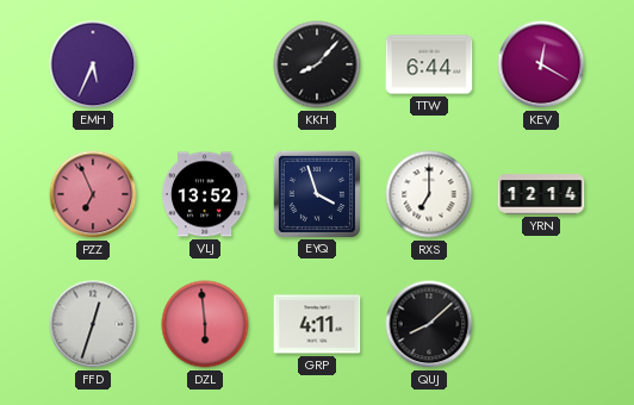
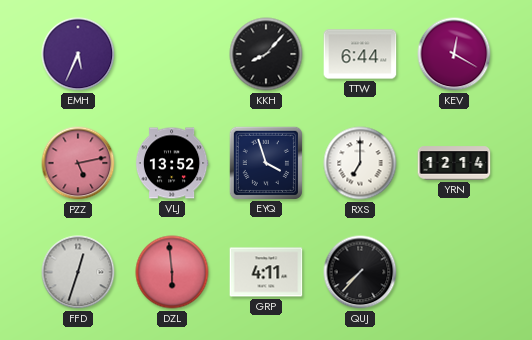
PZZ: 6:56 -> 5:13 (78, 163)
QUJ: 8:08 -> 7:37 (360, 272)
